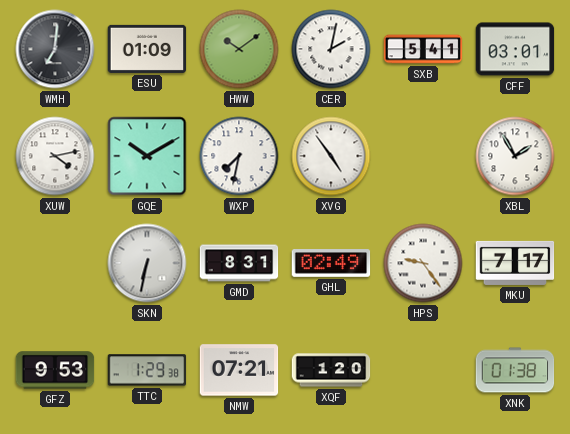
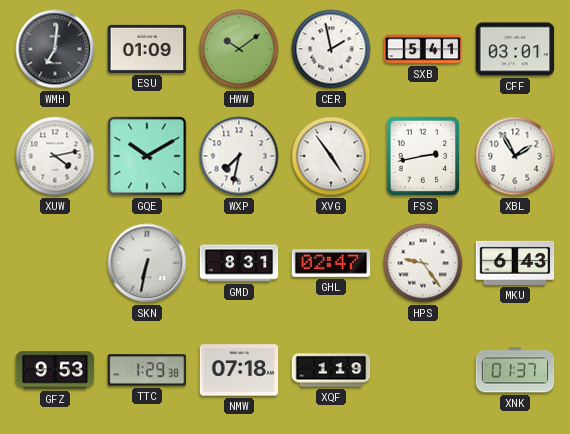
CER: 2:02 -> 1:58 (331, 49)
FSS: none -> 2:43 (423, 156)
GHL: 02:49 -> 02:47 (331, 264)
MKU: 7:17 -> 6:43 (515, 263)
NMW: 07:21 -> 07:18 (239, 370)
XQF: 1:20 -> 1:19 (331, 370)
XNK: 01:38 -> 01:37 (515, 370)
